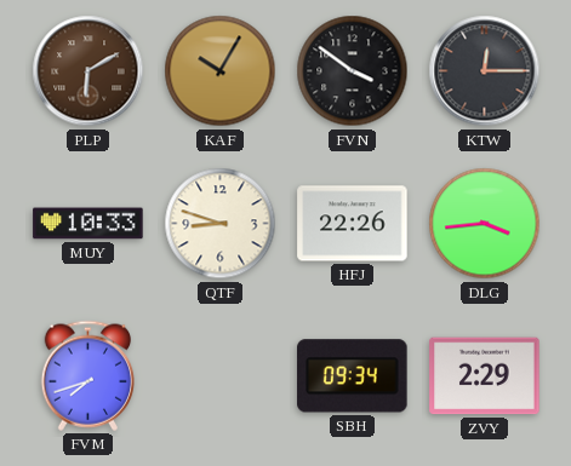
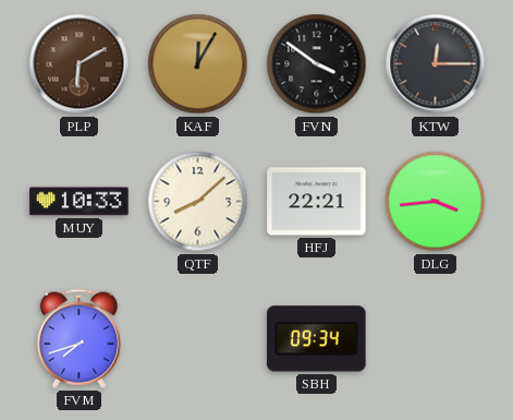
KAF: 10:05 -> 12:05 (198, 64)
QTF: 8:48 -> 8:08 (198, 202)
HFJ: 22:26 -> 22:21 (317, 202)
ZVY: 2:29 -> none (485, 376)
